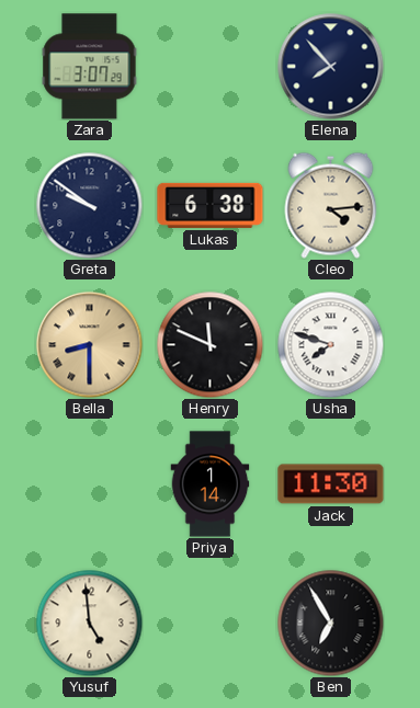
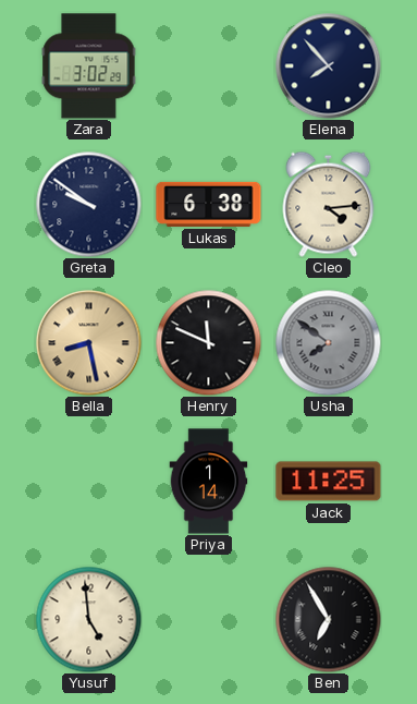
Zara: 3:07 -> 3:02 (89, 66)
Bella: 8:30 -> 8:28 (89, 343)
Usha: 7:48 -> 7:51 (328, 342)
Usha dial: white -> grey (328, 342)
Jack: 11:30 -> 11:25 (329, 482)
